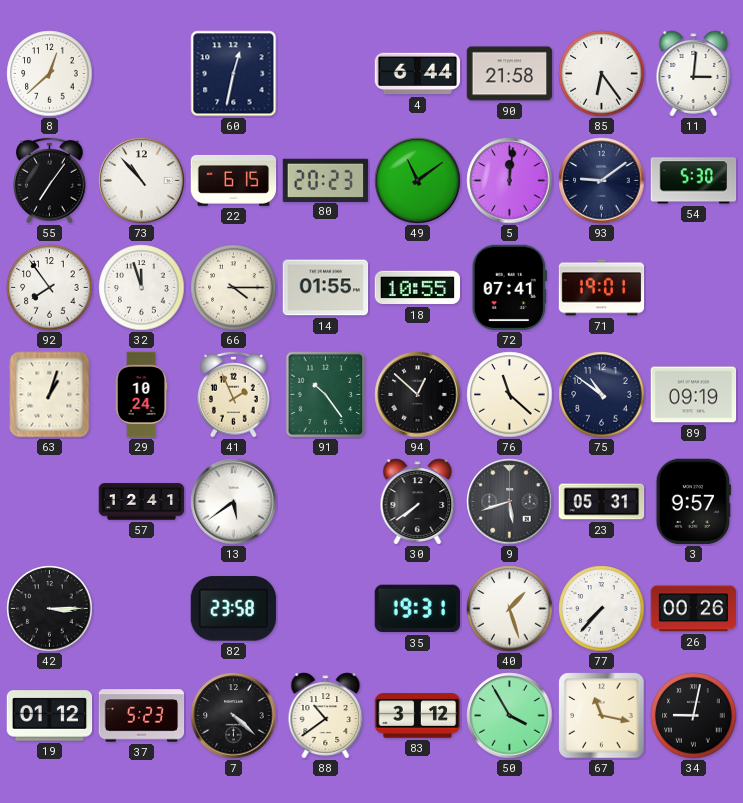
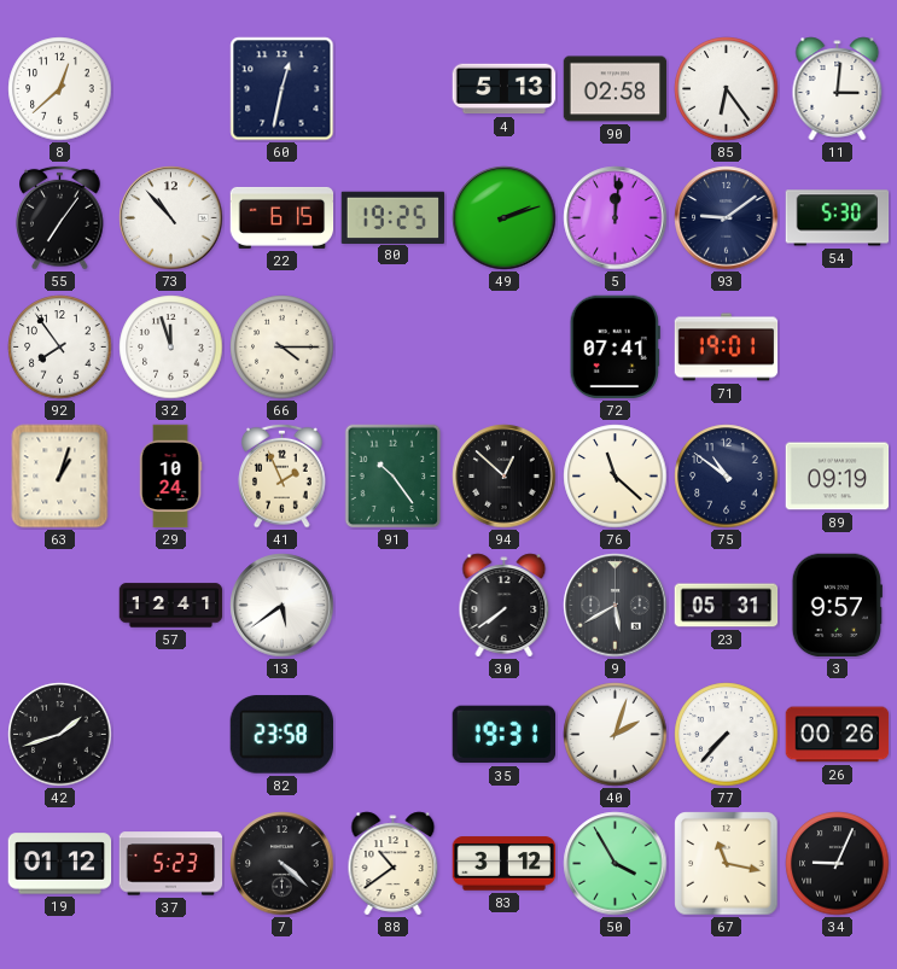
4: 6:44 -> 5:13 (505, 89)
90: 21:58 -> 02:58 (616, 89)
80: 20:23 -> 19:25 (394, 217)
49: 11:09 -> 2:12 (505, 218)
14: 01:55 -> none (326, 288)
18: 10:55 -> none (418, 288)
9: 5:42 -> 5:40 (616, 606)
42: 3:15 -> 1:42 (60, 735)
40: 1:27 -> 2:03 (616, 735)
34: 9:02 -> 9:04 (838, 864)
